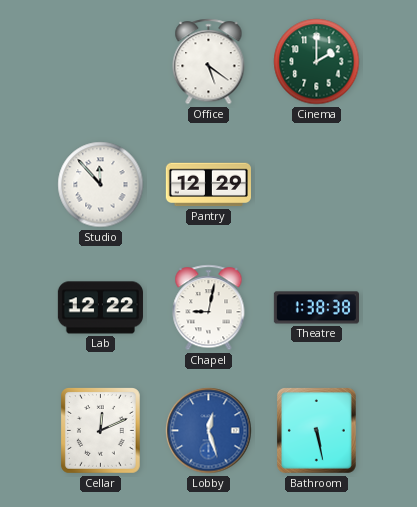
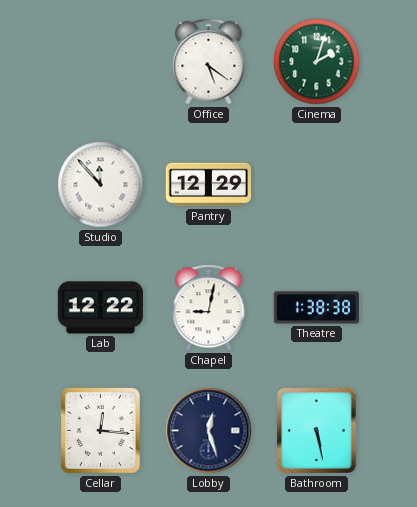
Cinema: 2:00 -> 2:03 (317, 62)
Cellar: 12:11 -> 12:16 (101, 431)
Lobby dial: blue -> navy (209, 431)
